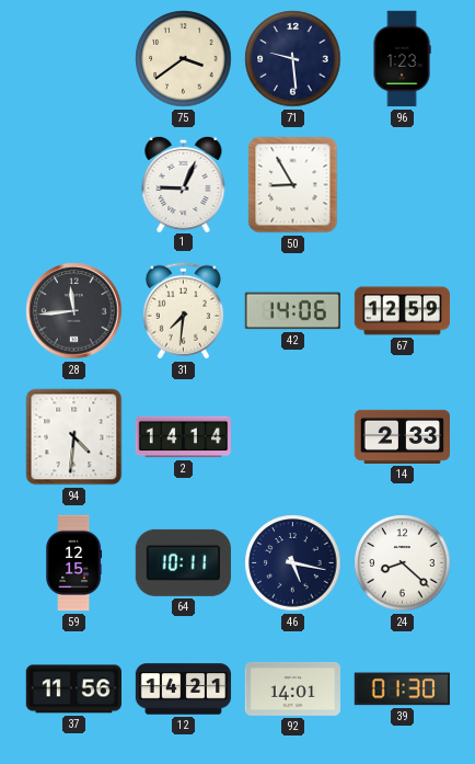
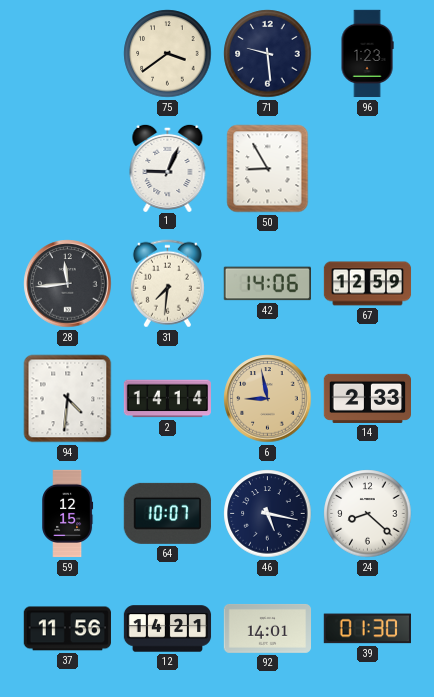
6: none -> 8:58 (268, 399)
64: 10:11 -> 10:07 (167, 513)
